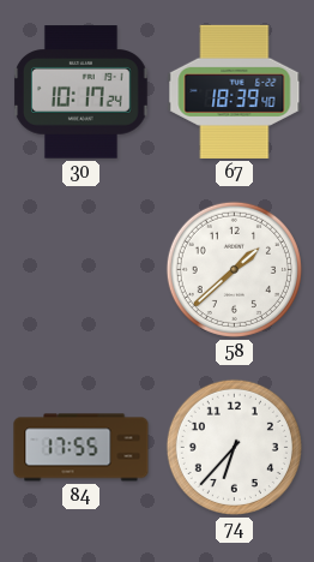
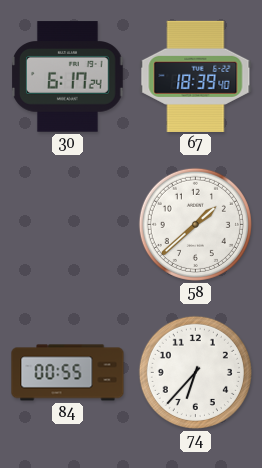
30: 10:17 -> 6:17 (68, 77)
84: 17:55 -> 00:55 (68, 373)
